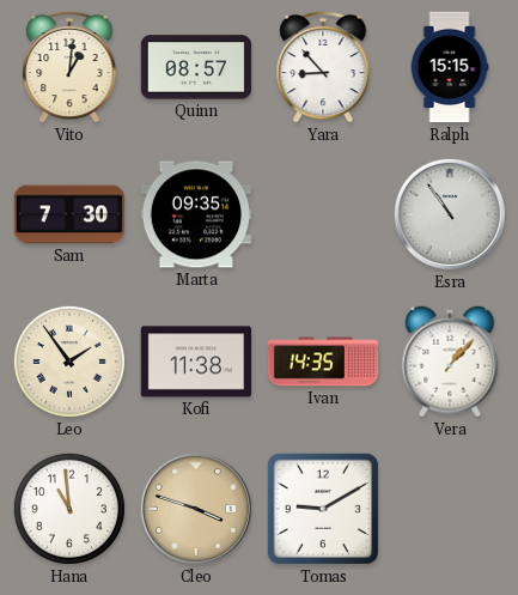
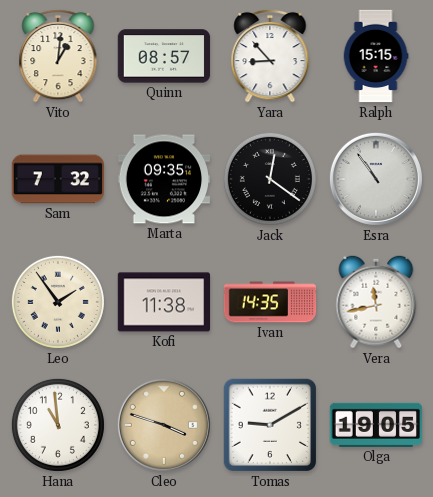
Sam: 7:30 -> 7:32 (58, 179)
Jack: none -> 12:21 (270, 179)
Vera: 1:07 -> 11:43 (376, 302)
Olga: none -> 19:05 (376, 425)
